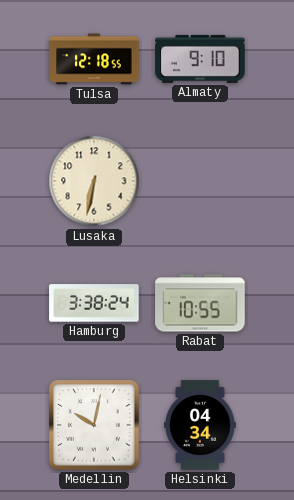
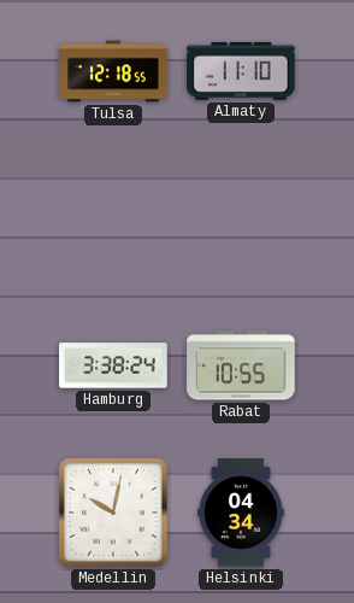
Almaty: 9:10 -> 11:10 (241, 71)
Lusaka: 6:32 -> none (94, 181)
